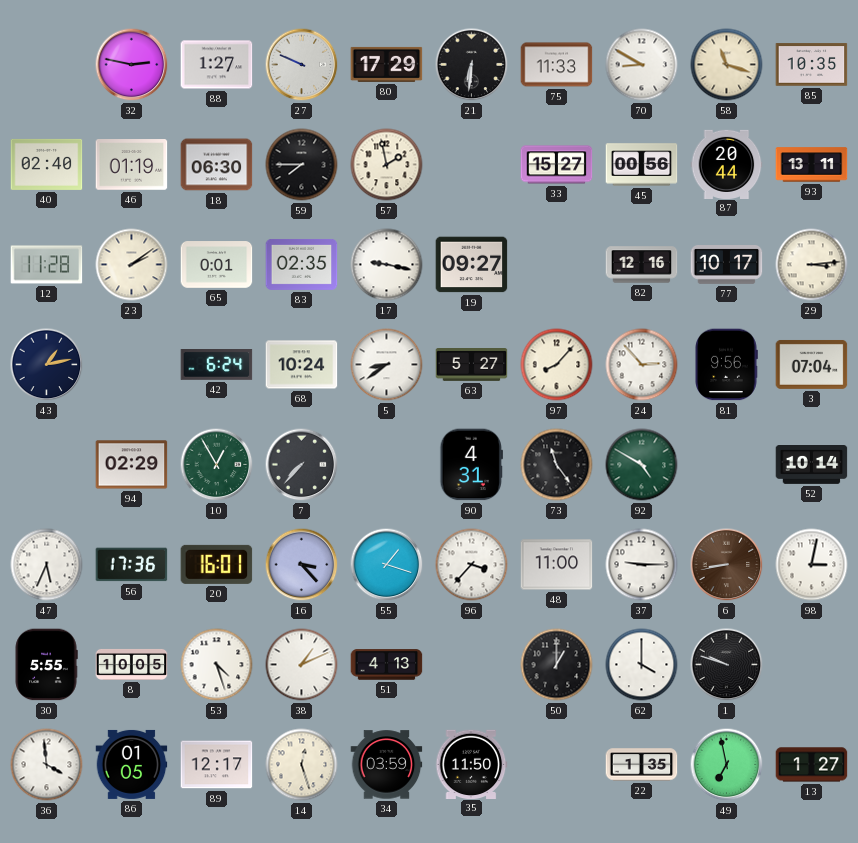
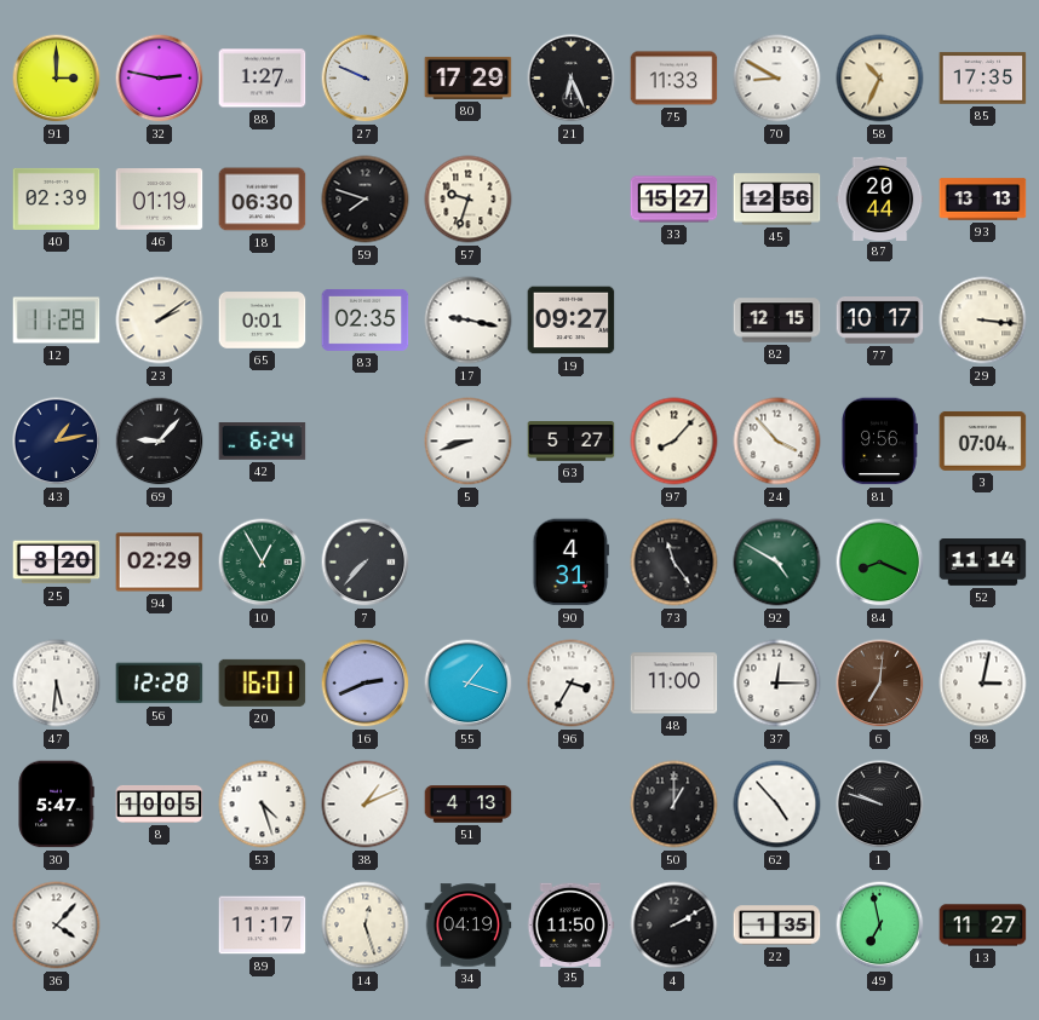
91: none -> 3:00 (57, 79)
21: 6:31 -> 6:26 (572, 79)
58: 11:18 -> 10:34 (880, 79)
85: 10:35 -> 17:35 (983, 79)
40: 02:40 -> 02:39 (57, 198)
59: 7:45 -> 7:48 (366, 200)
57: 1:58 -> 9:33 (469, 200)
45: 00:56 -> 12:56 (777, 200)
93: 13:11 -> 13:13 (983, 200)
82: 12:16 -> 12:15 (777, 321)
29: 3:14 -> 3:16 (983, 321)
69: none -> 9:07 (160, 442)
68: 10:24 -> none (302, 365)
5: 8:39 -> 8:42 (469, 442)
24: 2:53 -> 3:53 (777, 442)
25: none -> 8:20 (57, 563)
84: none -> 8:19 (880, 563)
52: 10:14 -> 11:14 (983, 563)
47: 5:34 -> 5:31 (57, 684)
56: 17:36 -> 12:28 (160, 684)
16: 3:23 -> 2:41 (366, 684)
96: 3:37 -> 3:35 (572, 684)
37: 9:15 -> 12:15 (777, 684)
6: 8:43 -> 7:01 (880, 684)
30: 5:55 -> 5:47 (56, 805)
62: 4:00 -> 4:53 (777, 805)
36: 3:59 -> 4:07 (57, 926)
86: 01:05 -> none (132, 764)
89: 12:17 -> 11:17 (263, 926)
34: 03:59 -> 04:19 (469, 926)
4: none -> 2:10 (675, 926)
13: 1:27 -> 11:27 (983, 926)
